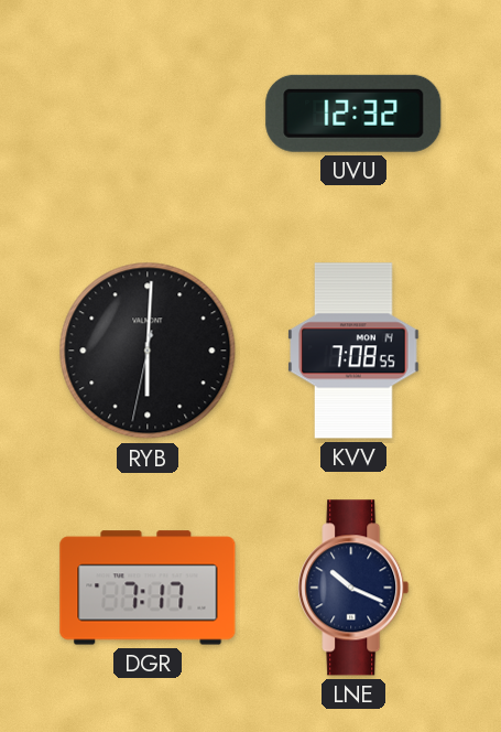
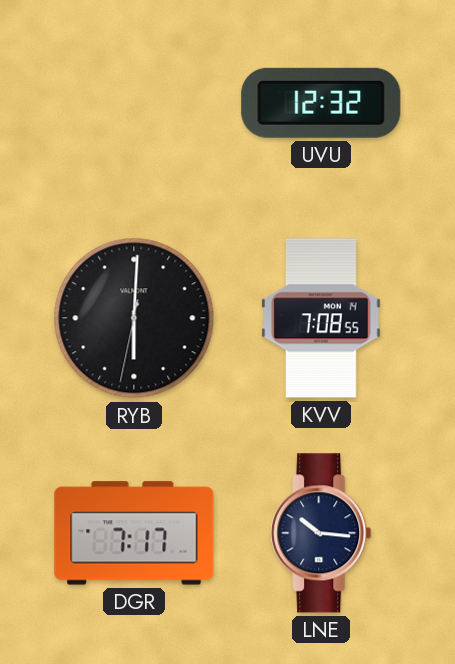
LNE: 10:19 -> 10:16 (321, 533)
